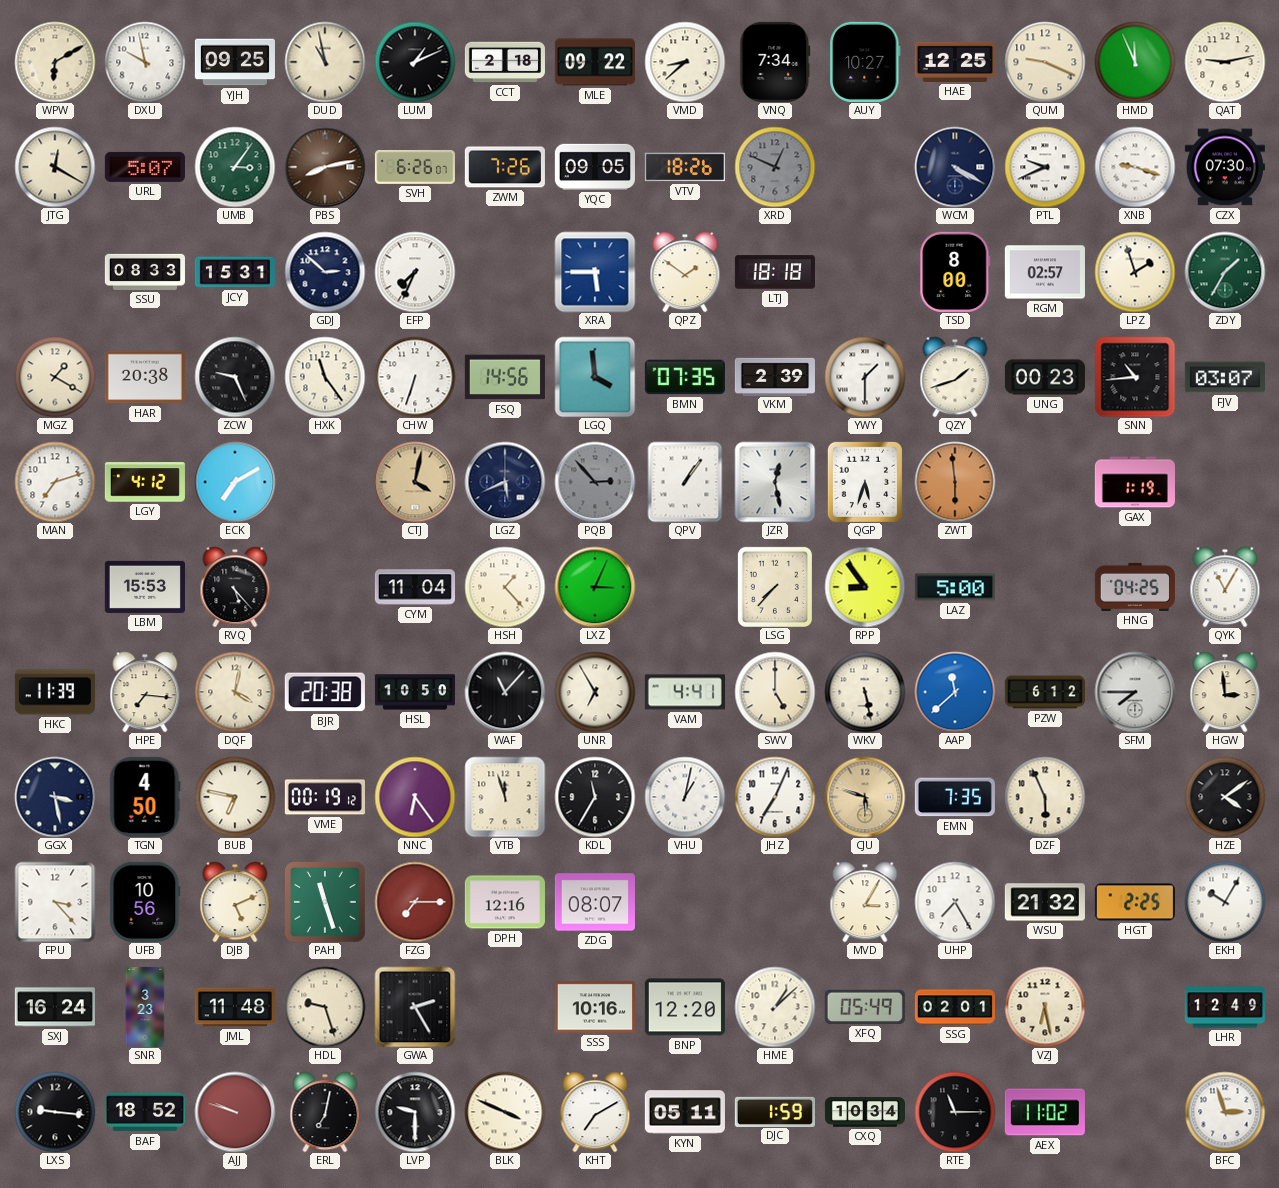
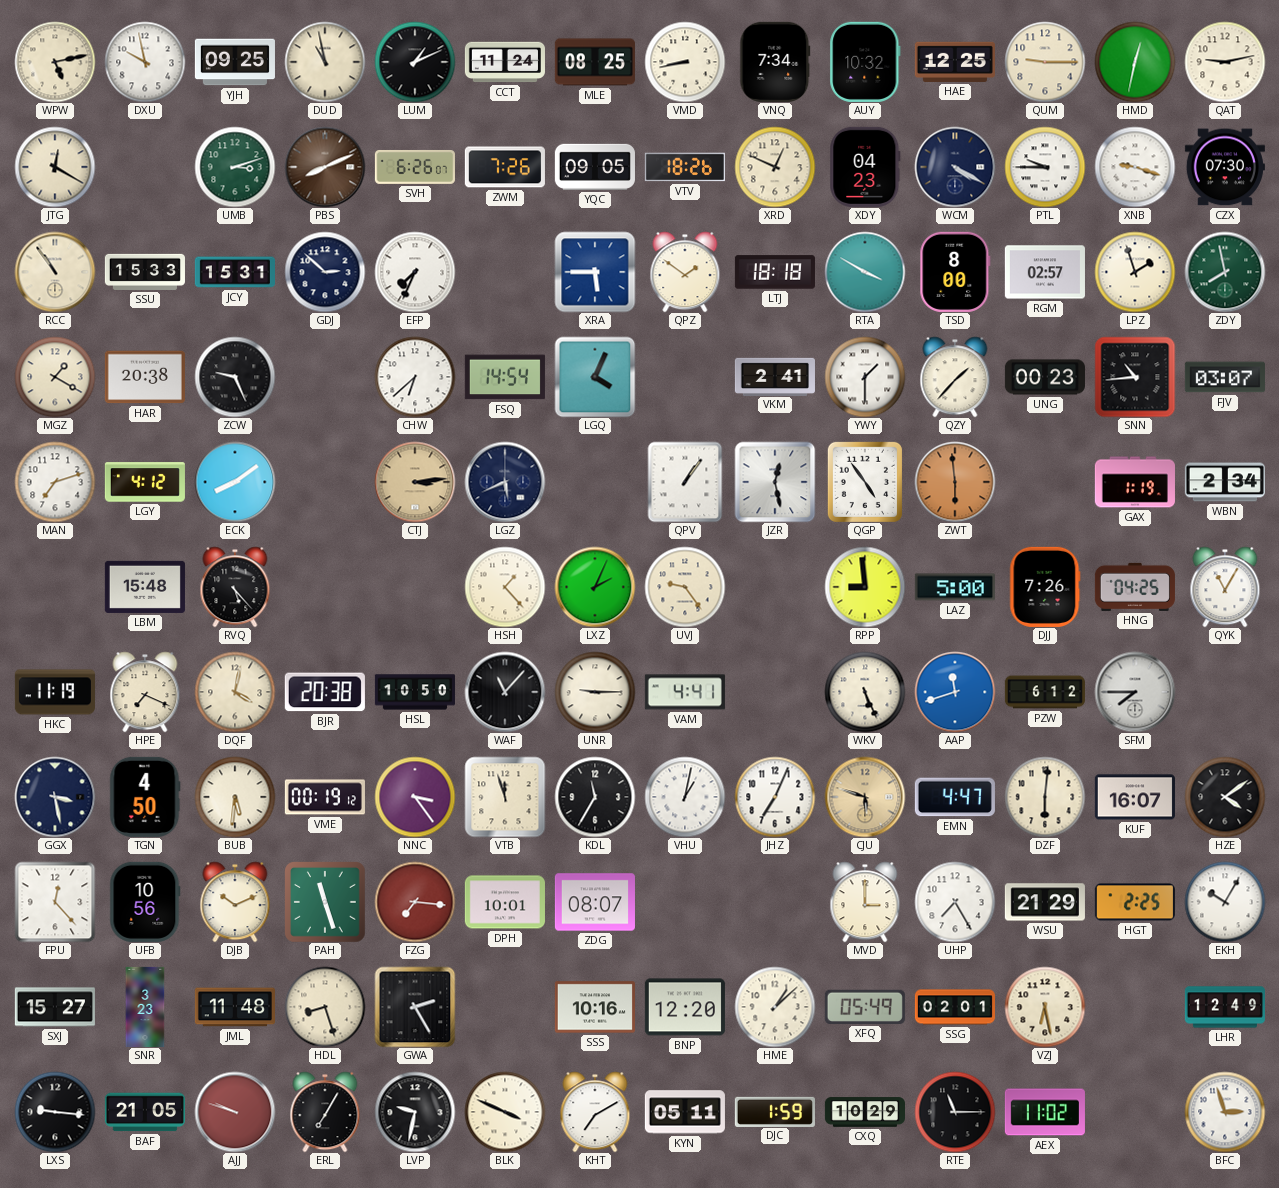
WPW: 6:10 -> 5:13 (55, 62)
CCT: 2:18 -> 11:24 (505, 62)
MLE: 09:22 -> 08:25 (595, 62)
VMD: 8:38 -> 8:43 (685, 62)
AUY: 10:27 -> 10:32 (865, 62)
QUM: 9:19 -> 9:15 (1045, 62)
HMD: 11:56 -> 12:32 (1135, 62)
URL: 5:07 -> none (145, 167)
UMB: 3:06 -> 3:12 (235, 167)
PBS: 8:13 -> 8:11 (325, 167)
XRD dial: grey -> cream (775, 167)
XDY: none -> 04:23 (865, 167)
PTL: 9:41 -> 9:45 (1045, 167)
RCC: none -> 10:54 (55, 272)
SSU: 08:33 -> 15:33 (145, 272)
RTA: none -> 3:50 (865, 272)
ZDY: 1:35 -> 7:58 (1225, 272)
HXK: 11:24 -> none (325, 377)
CHW: 6:33 -> 6:38 (415, 377)
FSQ: 14:56 -> 14:54 (505, 377)
LGQ: 3:59 -> 4:04 (595, 377)
BMN: 07:35 -> none (685, 377)
VKM: 2:39 -> 2:41 (775, 376)
QZY: 1:42 -> 1:37 (955, 377)
ECK: 7:10 -> 8:09 (235, 482)
CTJ: 4:02 -> 3:14 (415, 482)
PQB: 2:53 -> none (595, 482)
QGP: 5:33 -> 4:54 (865, 482)
WBN: none -> 2:34 (1225, 482)
LBM: 15:53 -> 15:48 (145, 587)
CYM: 11:04 -> none (415, 587)
LXZ: 3:04 -> 2:04 (595, 587)
UVJ: none -> 9:24 (685, 587)
LSG: 7:37 -> none (775, 587)
RPP: 8:54 -> 8:59 (865, 587)
DJJ: none -> 7:26 (1045, 587)
HKC: 11:39 -> 11:19 (55, 692)
HPE: 7:16 -> 7:19 (145, 692)
UNR: 6:55 -> 9:15 (595, 692)
SWV: 5:00 -> none (775, 692)
WKV: 5:28 -> 5:26 (865, 692)
AAP: 11:38 -> 11:42 (955, 692)
HGW: 2:59 -> none (1225, 692)
BUB: 6:47 -> 5:31 (235, 797)
NNC: 6:24 -> 3:24 (415, 797)
EMN: 7:35 -> 4:47 (955, 797)
DZF: 5:56 -> 6:01 (1045, 797)
KUF: none -> 16:07 (1135, 797)
FPU: 3:23 -> 12:23 (55, 902)
DJB: 5:11 -> 10:11 (235, 902)
FZG: 7:15 -> 7:16 (415, 902)
DPH: 12:16 -> 10:01 (505, 902)
MVD: 3:05 -> 3:00 (865, 902)
WSU: 21:32 -> 21:29 (1045, 902)
SXJ: 16:24 -> 15:27 (55, 1007)
HDL: 9:27 -> 8:27 (325, 1007)
BAF: 18:52 -> 21:05 (145, 1112)
ERL: 7:02 -> 7:05 (325, 1112)
LVP: 9:30 -> 9:32 (415, 1112)
CXQ: 10:34 -> 10:29 (864, 1112)
